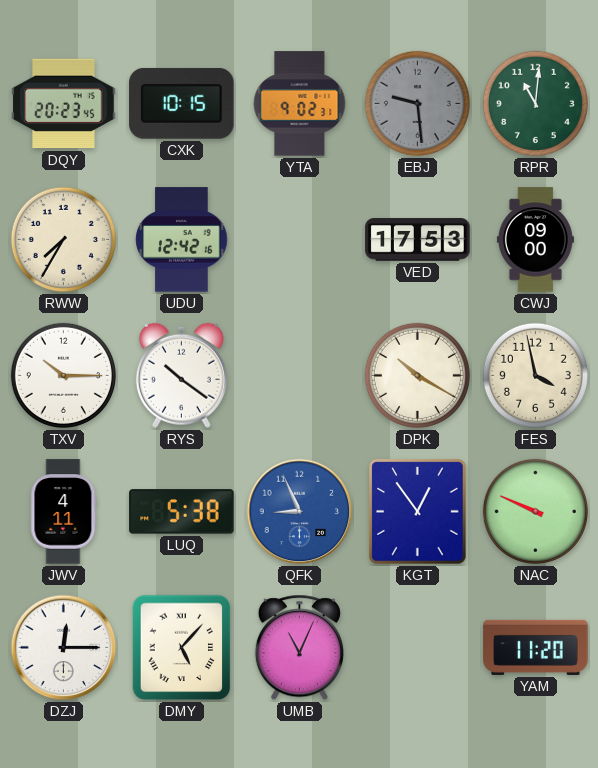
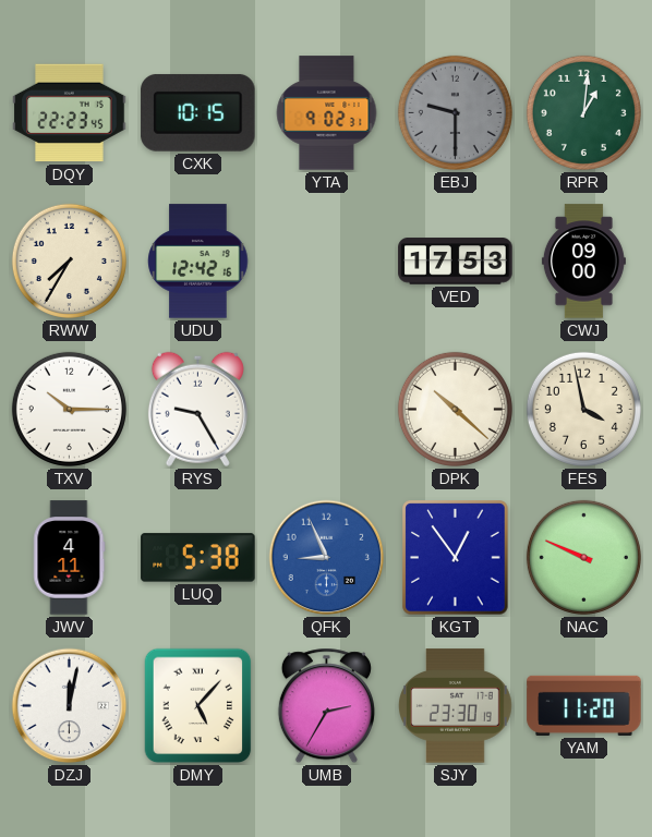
DQY: 20:23 -> 22:23 (70, 113)
EBJ: 9:29 -> 9:30 (455, 112)
RPR: 11:01 -> 1:01 (583, 112)
RYS: 10:21 -> 9:25 (197, 409)
DPK: 10:20 -> 10:22 (455, 409)
DZJ: 12:15 -> 12:02 (70, 706)
UMB: 11:04 -> 2:35 (326, 706)
SJY: none -> 23:30 (456, 706)
